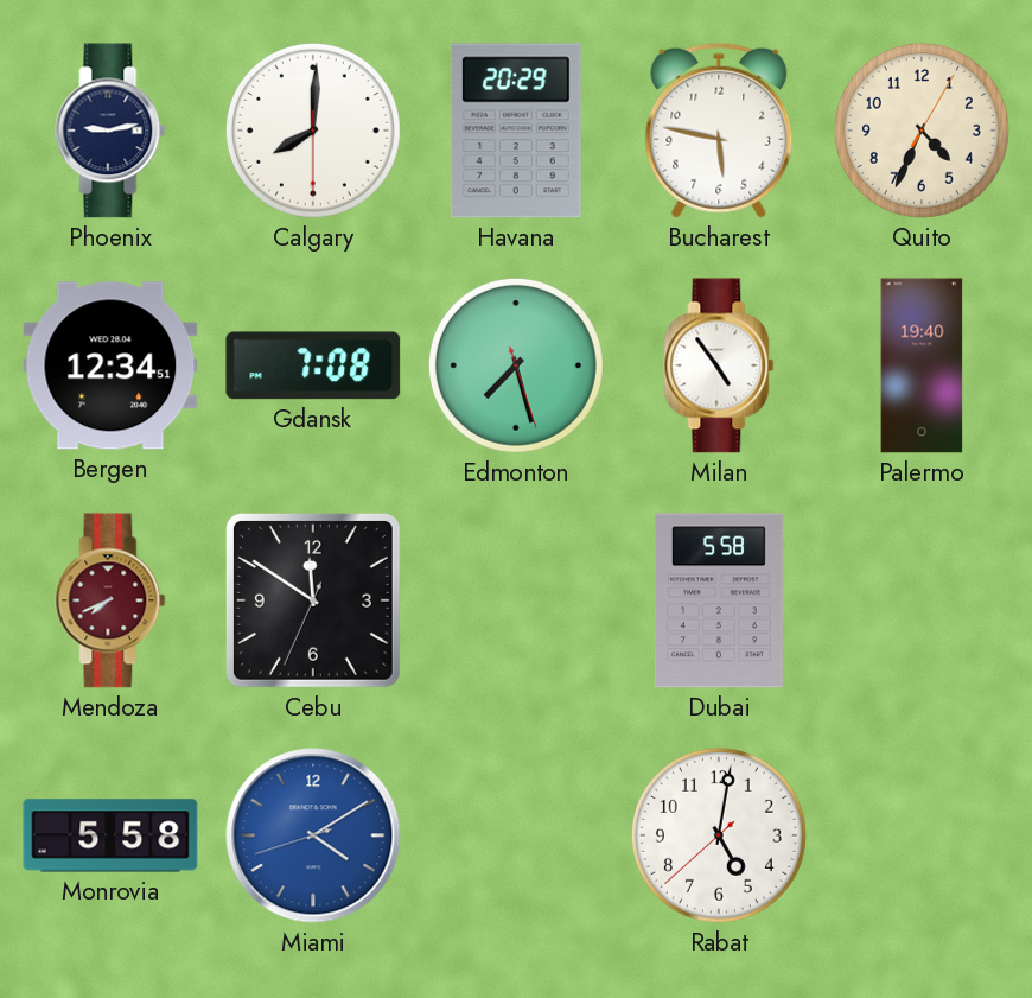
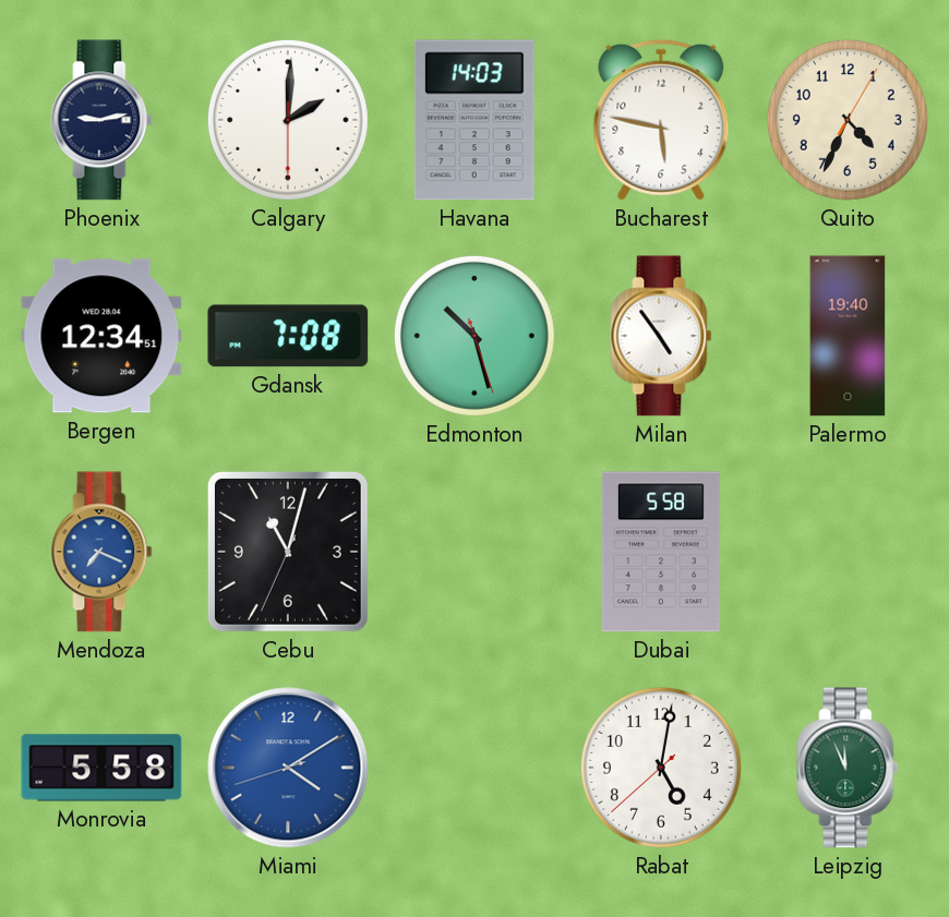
Calgary: 8:00 -> 2:00 (288, 120)
Havana: 20:29 -> 14:03 (474, 120)
Edmonton: 7:27 -> 10:27 (474, 336)
Mendoza: 7:41 -> 7:19 (101, 552)
Mendoza dial: burgundy -> blue (101, 552)
Cebu: 11:50 -> 11:02 (288, 552)
Leipzig: none -> 11:56 (848, 768)
